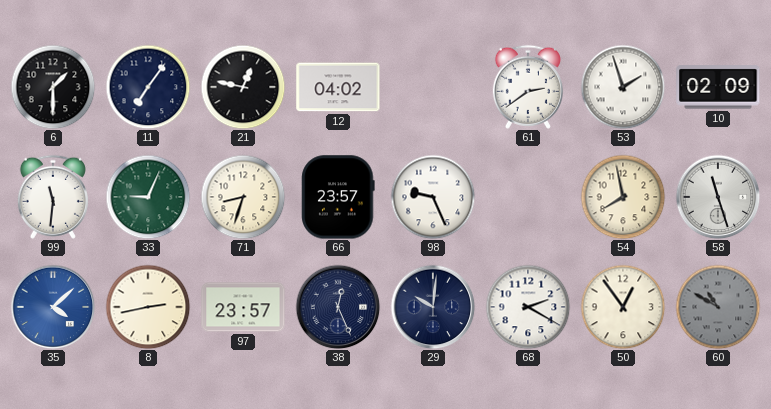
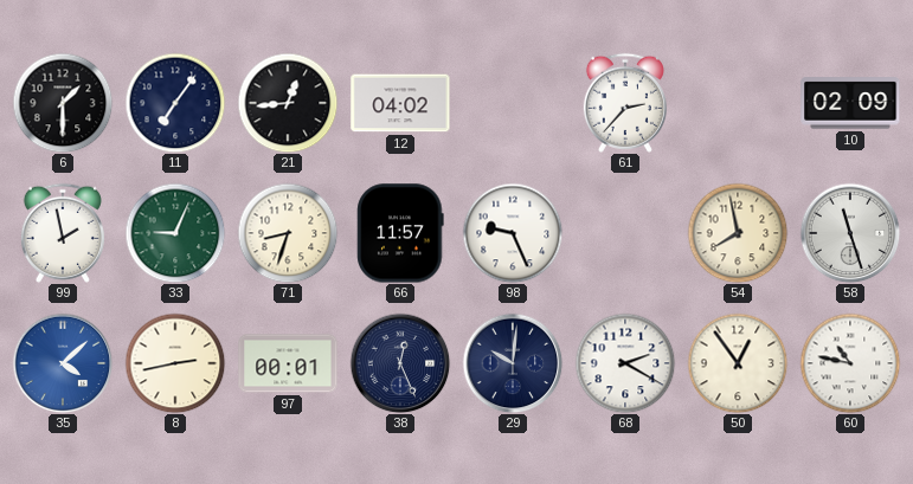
21: 12:47 -> 12:44 (288, 103)
61: 2:39 -> 2:37 (625, 103)
53: 1:57 -> none (623, 87)
99: 11:31 -> 1:58 (63, 233)
66: 23:57 -> 11:57 (400, 233)
97: 23:57 -> 00:01 (288, 363)
60: 10:50 -> 10:47 (850, 363)
60 dial: grey -> white (850, 363)
